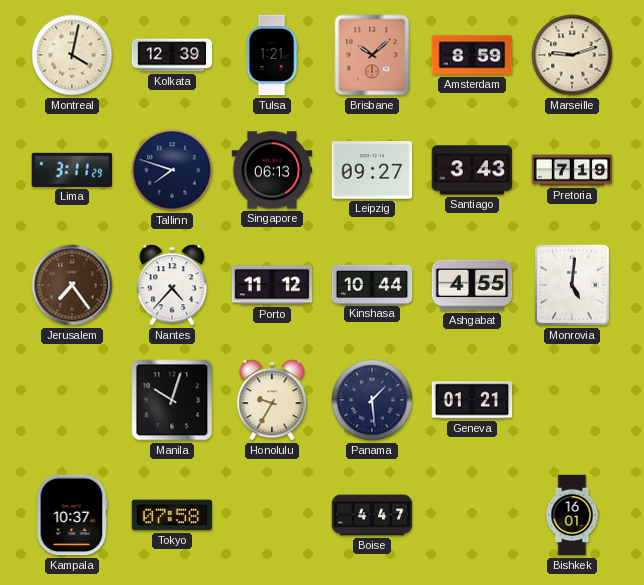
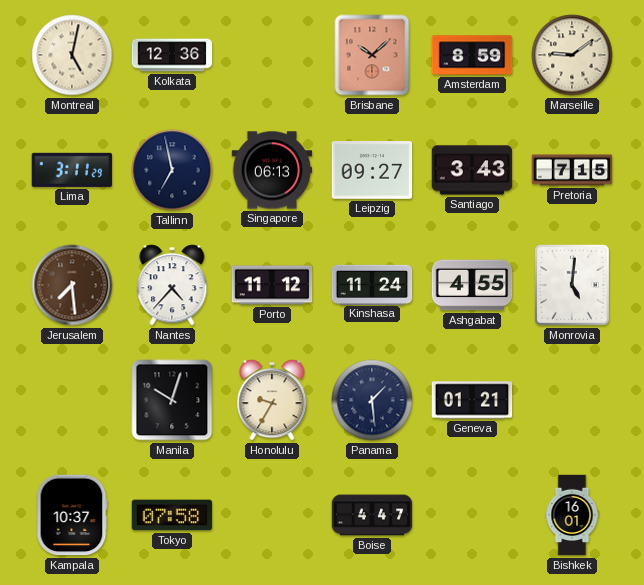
Montreal: 4:02 -> 5:02 (72, 55)
Kolkata: 12:39 -> 12:36 (172, 55)
Tulsa: 1:21 -> none (272, 55)
Marseille: 9:12 -> 9:09 (572, 55)
Tallinn: 7:48 -> 6:58 (172, 170)
Pretoria: 7:19 -> 7:15 (572, 170)
Jerusalem: 7:24 -> 7:29 (72, 285)
Kinshasa: 10:44 -> 11:24 (372, 284)
